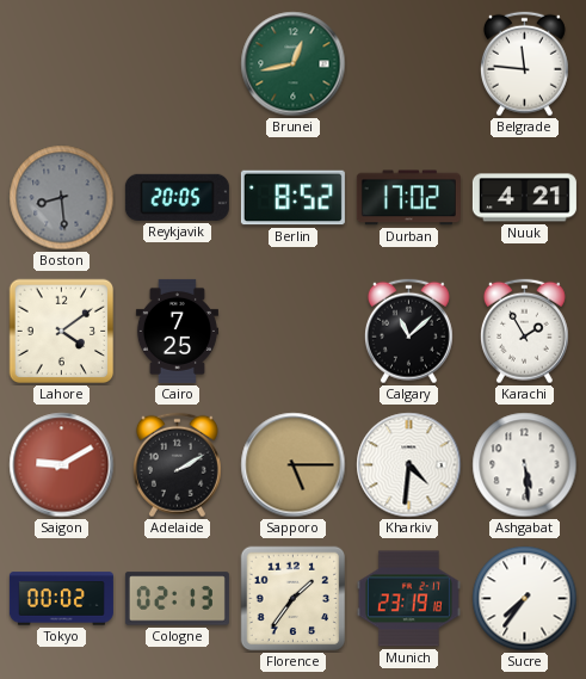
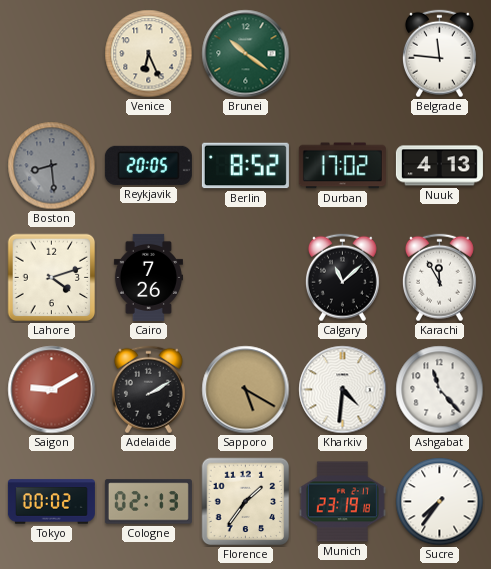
Venice: none -> 6:26 (149, 54)
Brunei: 12:43 -> 10:21 (246, 54)
Nuuk: 4:21 -> 4:13 (439, 166)
Lahore: 4:09 -> 4:12 (52, 278)
Cairo: 7:25 -> 7:26 (148, 277)
Karachi: 1:55 -> 11:55 (439, 278)
Sapporo: 5:15 -> 5:20 (246, 390)
Ashgabat: 5:29 -> 11:23 (440, 390)
